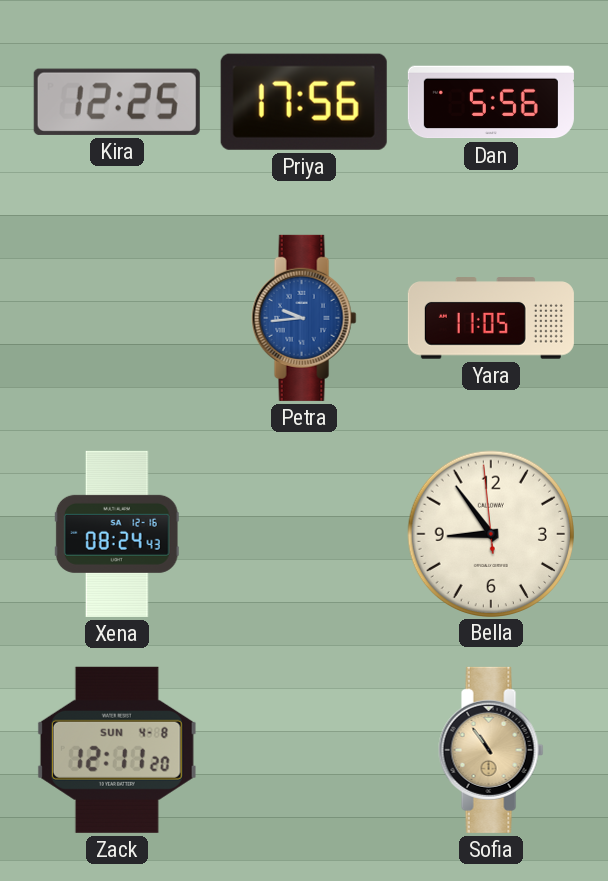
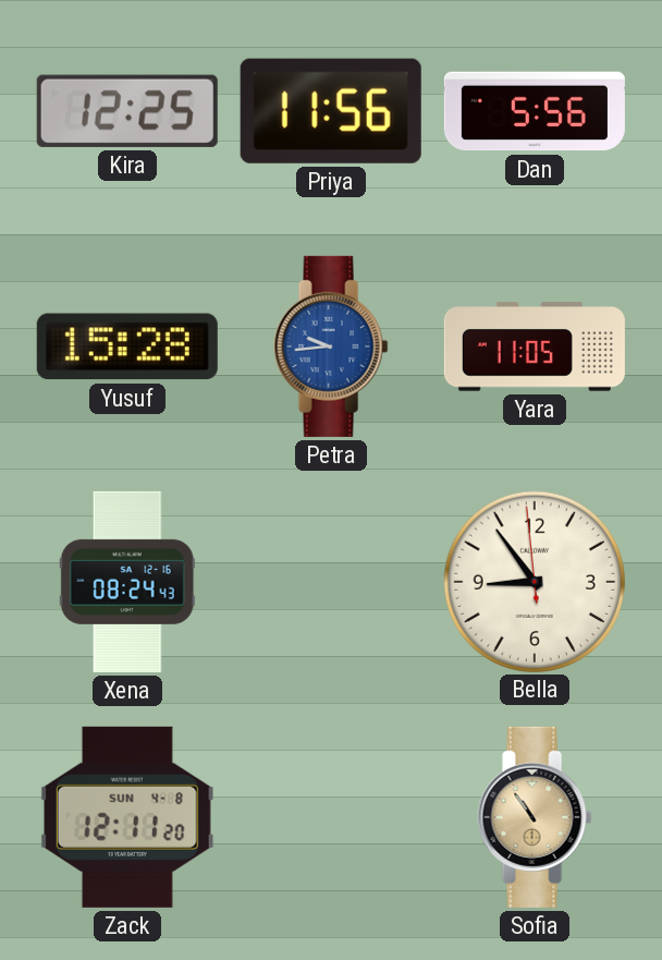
Priya: 17:56 -> 11:56 (331, 111)
Yusuf: none -> 15:28 (127, 347)
